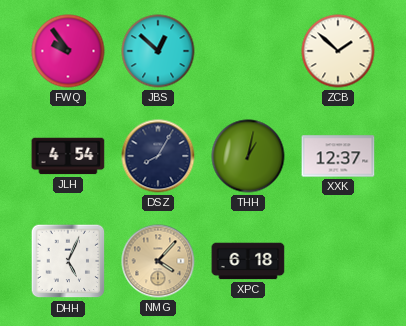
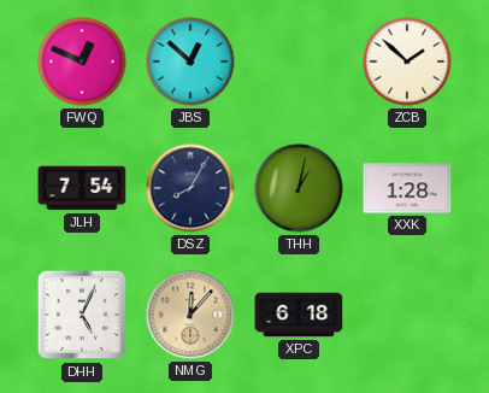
FWQ: 9:54 -> 12:49 (82, 61)
JLH: 4:54 -> 7:54 (82, 188)
XXK: 12:37 -> 1:28 (407, 188)
NMG: 4:07 -> 12:07 (190, 315)
